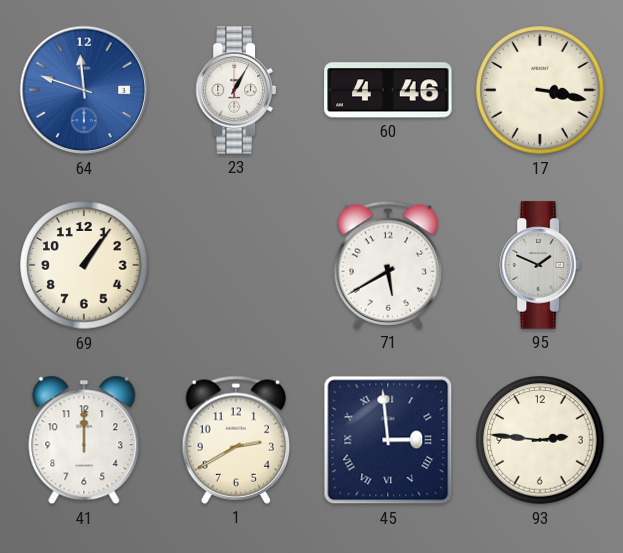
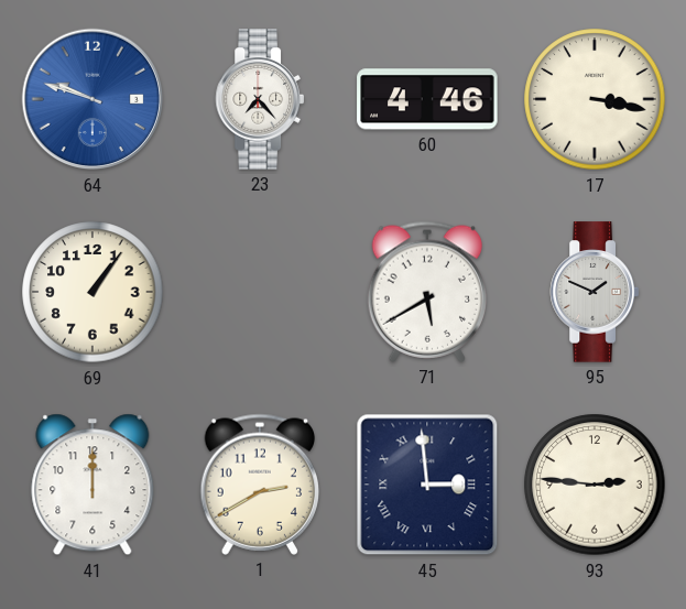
64: 11:48 -> 9:48 (92, 99)
23: 1:05 -> 7:23 (259, 99)
